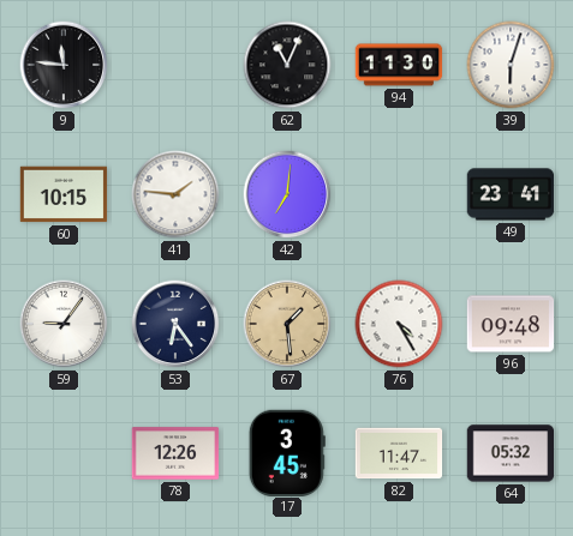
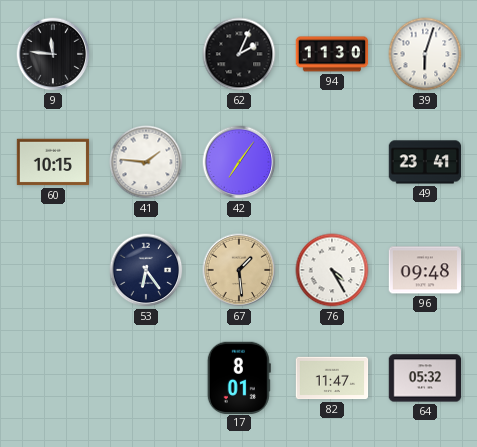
62: 11:04 -> 2:04 (239, 54)
42: 7:01 -> 7:06 (239, 162)
59: 9:06 -> none (64, 324)
78: 12:26 -> none (175, 453)
17: 3:45 -> 8:01 (239, 377)
